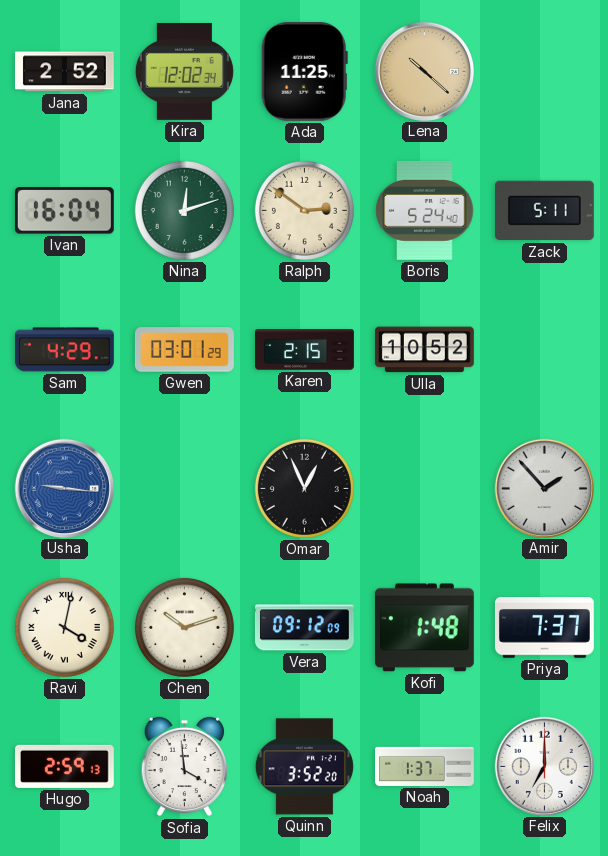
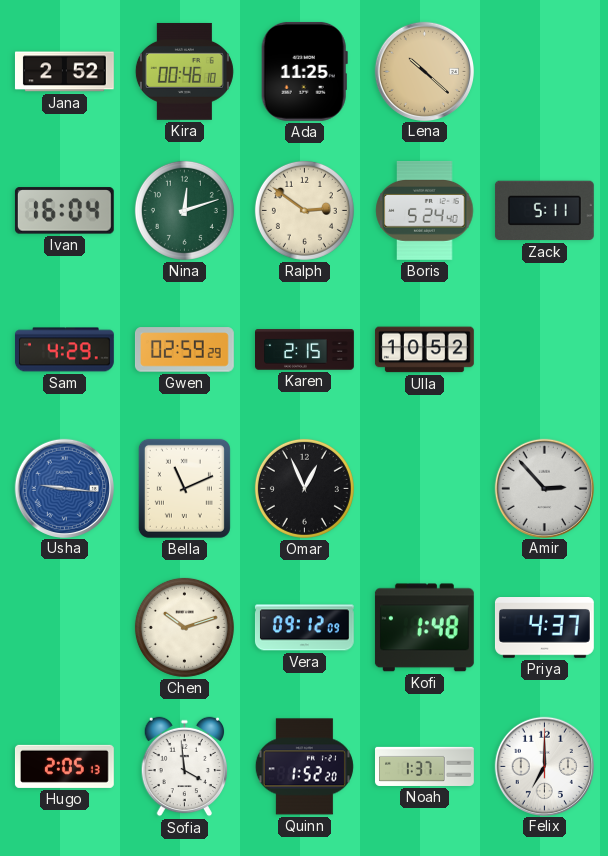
Kira: 12:02 -> 00:46 (184, 71)
Gwen: 03:01 -> 02:59 (184, 350)
Bella: none -> 11:11 (184, 488)
Amir: 1:53 -> 2:53 (544, 488)
Ravi: 4:02 -> none (64, 627)
Priya: 7:37 -> 4:37 (544, 628)
Hugo: 2:59 -> 2:05 (64, 766)
Quinn: 3:52 -> 1:52 (304, 767)
